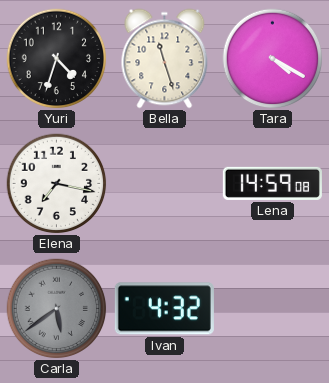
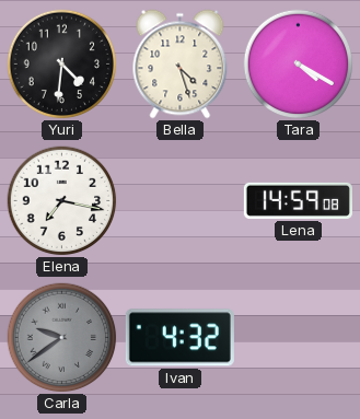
Yuri: 4:33 -> 4:31 (62, 65)
Bella: 11:27 -> 4:27 (181, 65)
Carla: 5:39 -> 9:39 (62, 338)
